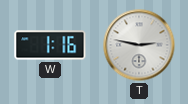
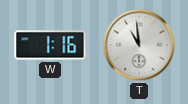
T: 2:47 -> 10:59 (139, 45)
